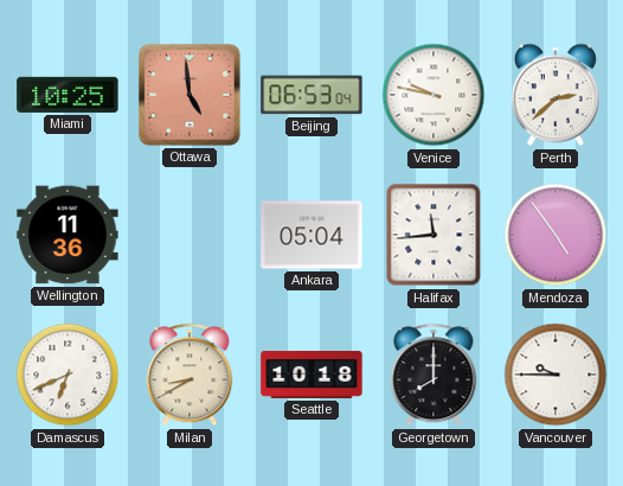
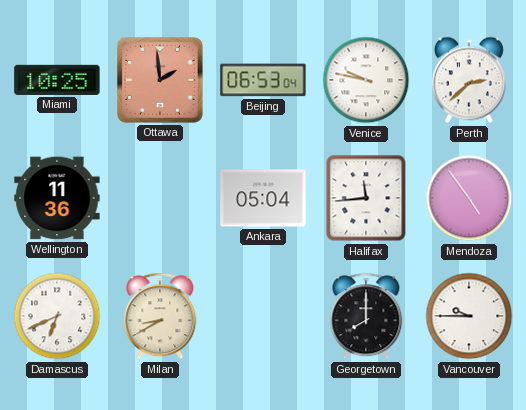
Ottawa: 4:59 -> 1:59 (160, 80)
Seattle: 10:18 -> none (311, 375)
